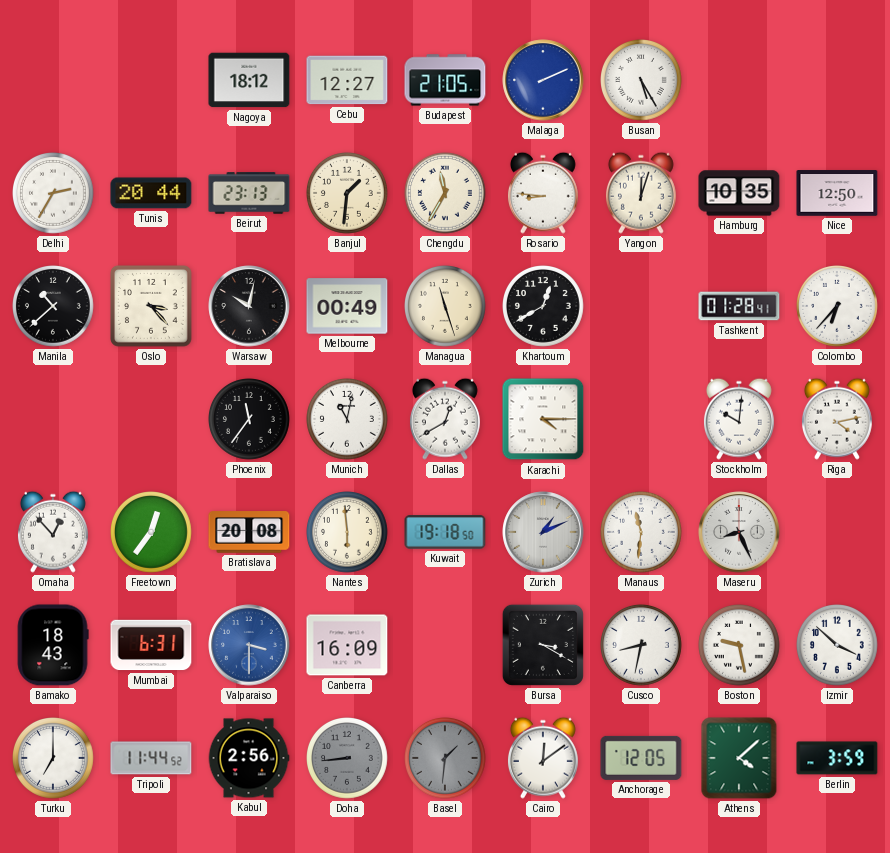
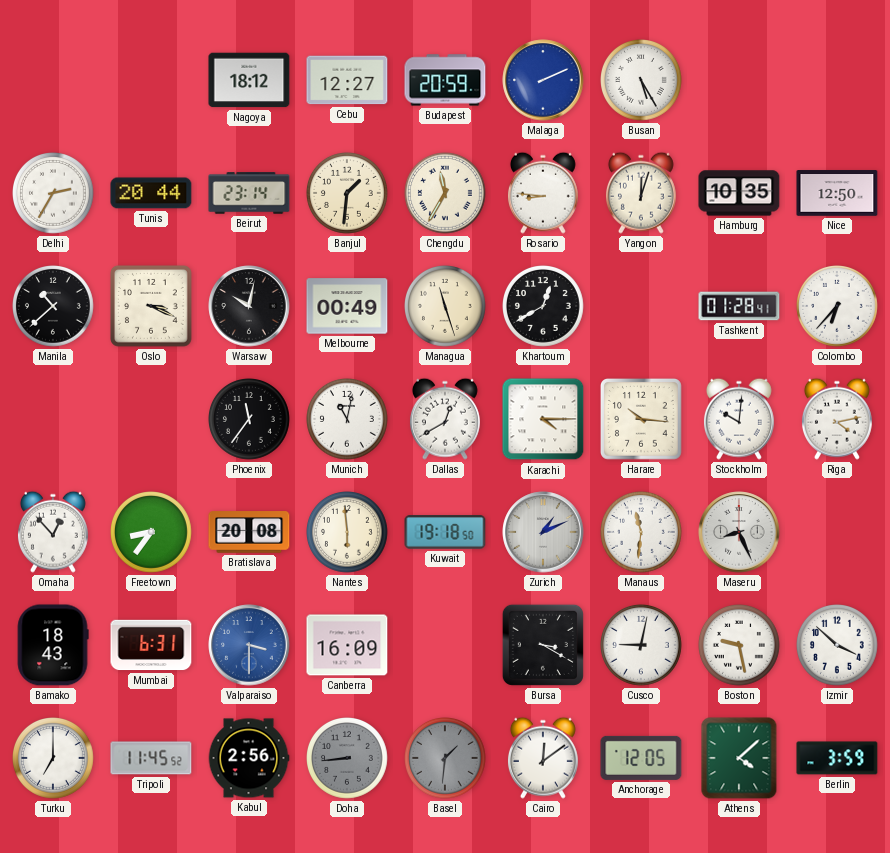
Budapest: 21:05 -> 20:59 (445, 80)
Beirut: 23:13 -> 23:14 (249, 193)
Oslo: 3:23 -> 3:19 (152, 307)
Harare: none -> 10:16 (642, 420)
Freetown: 12:36 -> 8:36 (152, 533)
Cusco: 8:32 -> 9:02 (642, 646)
Tripoli: 11:44 -> 11:45 (151, 758)
